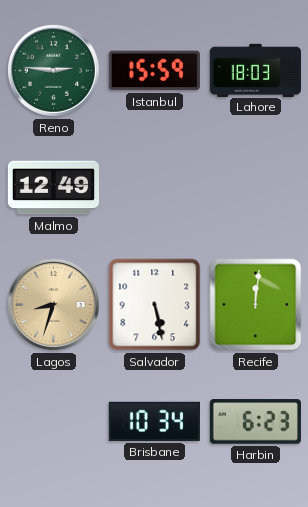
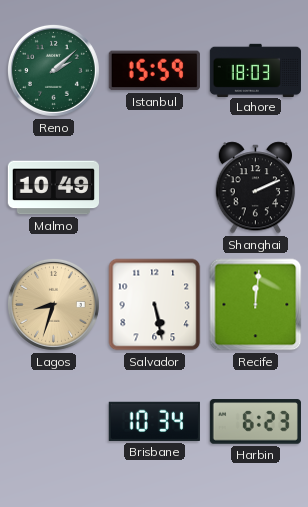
Reno: 2:46 -> 2:08 (53, 70)
Malmo: 12:49 -> 10:49 (53, 188)
Shanghai: none -> 2:11 (256, 188)
